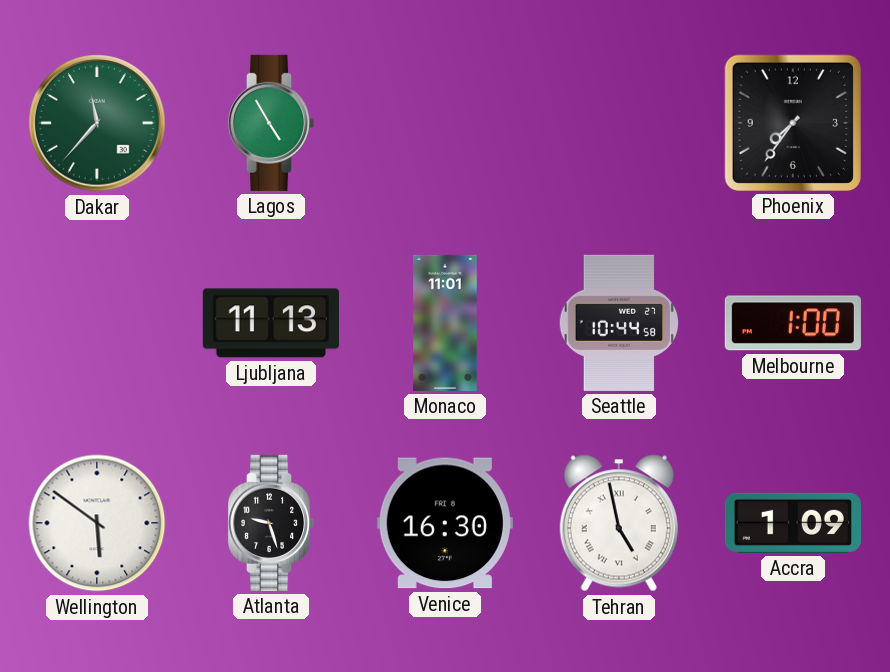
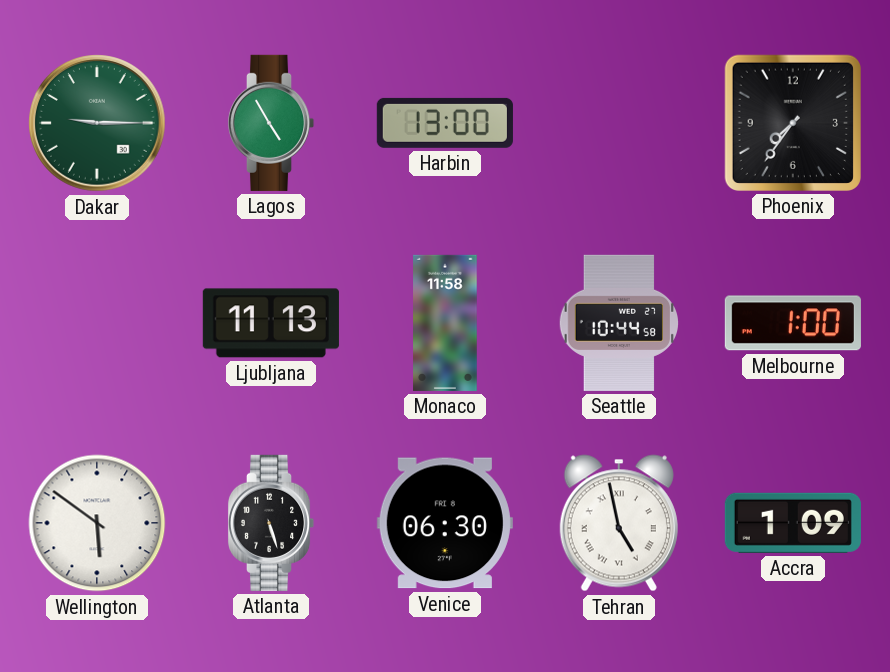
Dakar: 11:37 -> 9:15 (98, 124)
Harbin: none -> 13:00 (445, 123)
Monaco: 11:01 -> 11:58 (445, 323)
Atlanta: 9:27 -> 5:27 (271, 523)
Venice: 16:30 -> 06:30 (445, 523)
